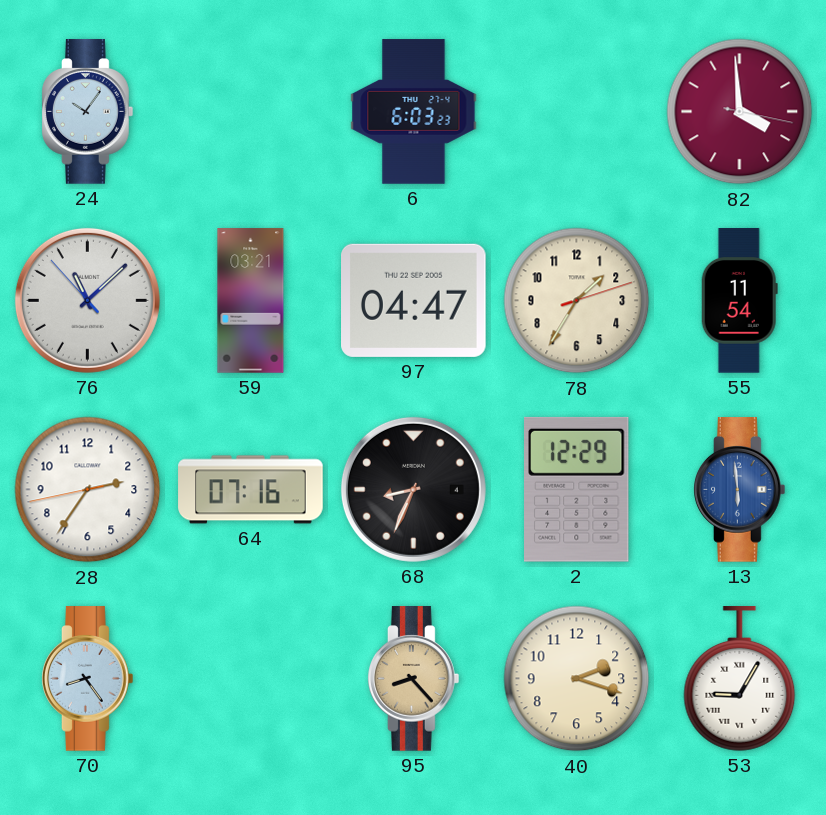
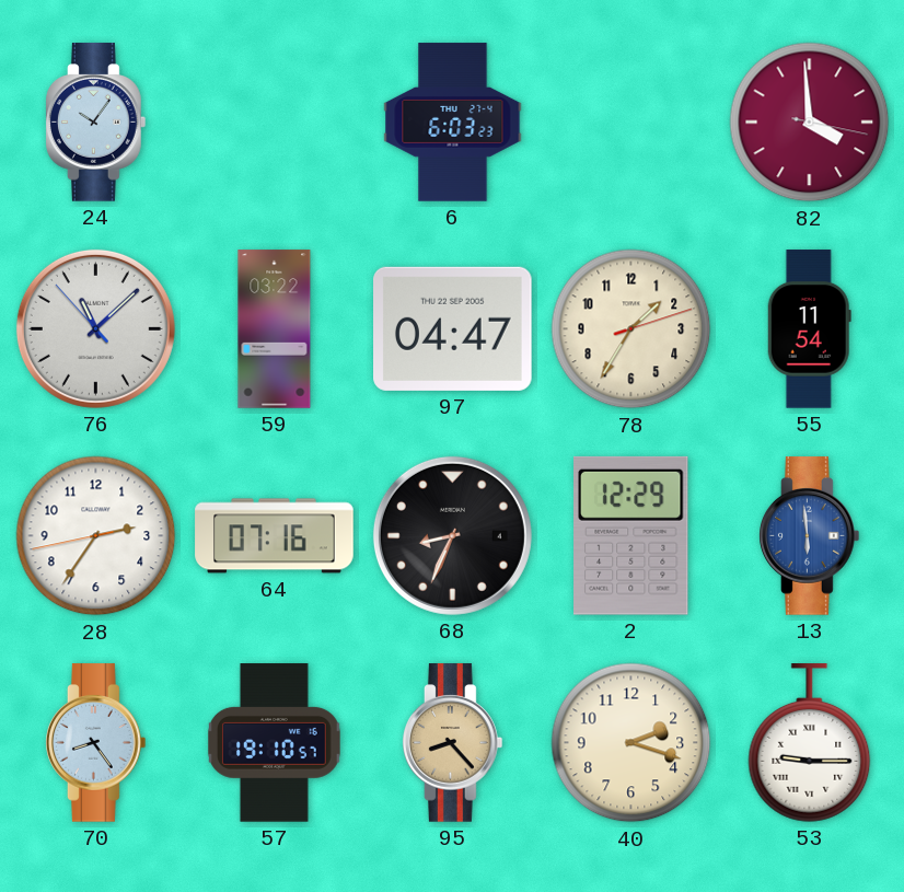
59: 03:21 -> 03:22 (275, 329)
57: none -> 19:10 (274, 743)
53: 9:05 -> 9:15 (810, 743)
